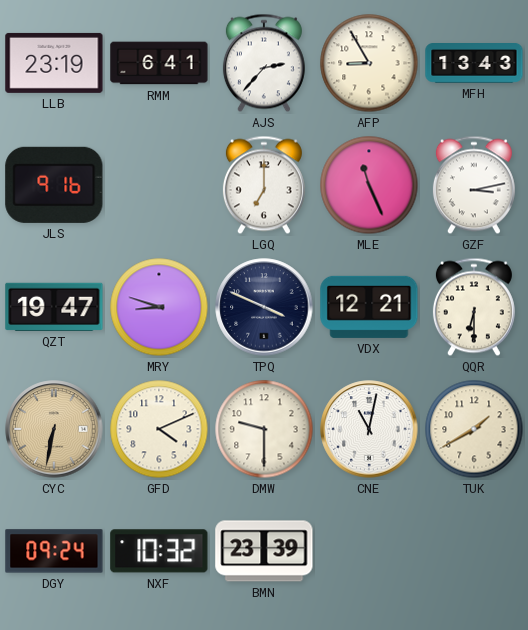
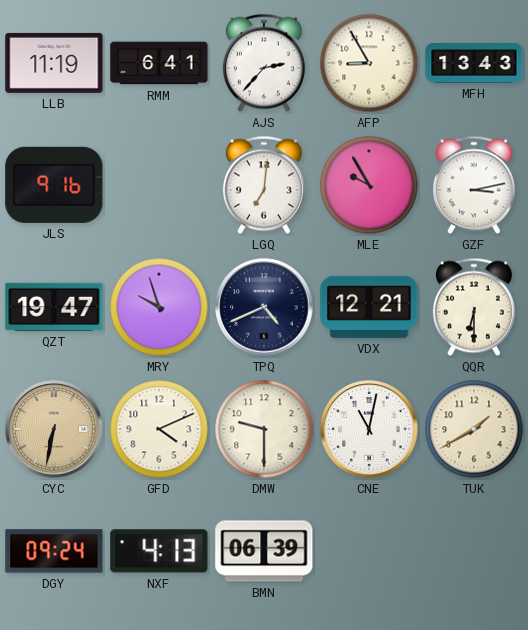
LLB: 23:19 -> 11:19 (54, 63)
LGQ: 7:00 -> 7:01 (264, 185)
MLE: 11:26 -> 9:55 (369, 185)
MRY: 8:48 -> 9:57 (159, 307)
TPQ: 3:49 -> 4:41 (264, 307)
NXF: 10:32 -> 4:13 (159, 551)
BMN: 23:39 -> 06:39 (264, 551)
